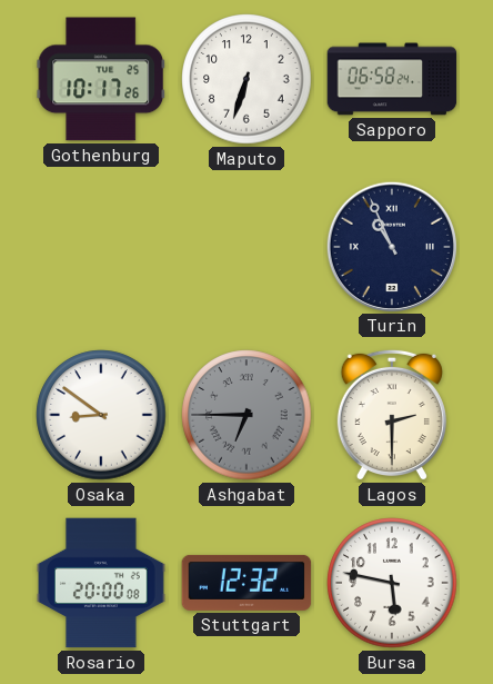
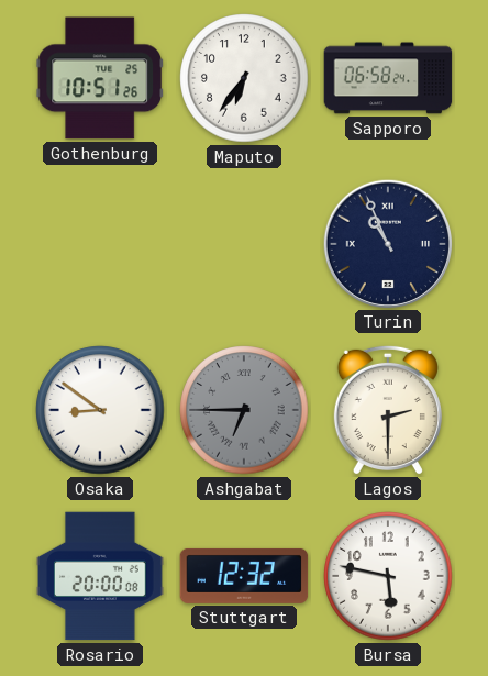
Gothenburg: 10:17 -> 10:51 (100, 78)
Maputo: 6:33 -> 6:36 (244, 78)
